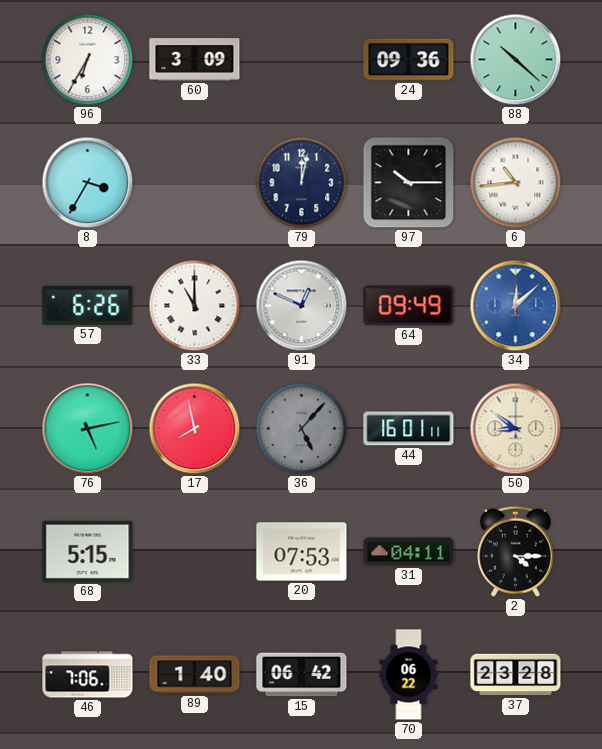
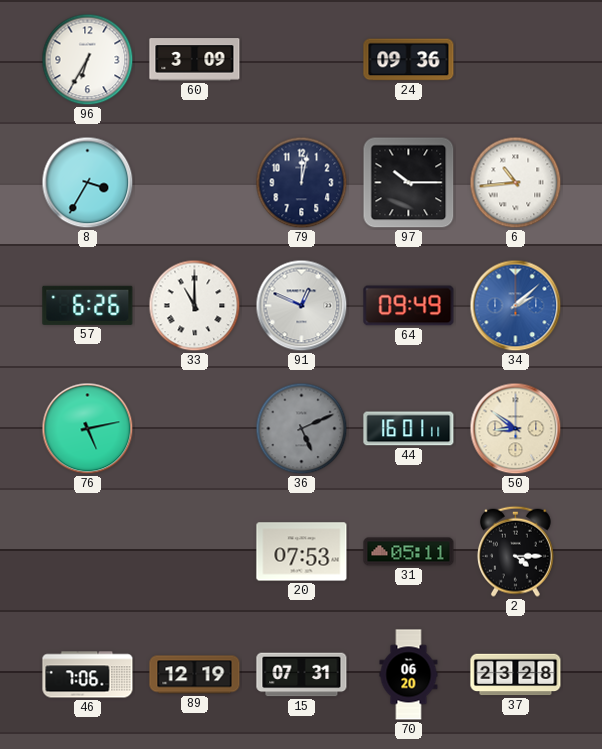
88: 10:22 -> none (516, 60)
34: 12:08 -> 2:08 (516, 306)
17: 7:58 -> none (195, 429)
36: 5:07 -> 5:11 (302, 429)
68: 5:15 -> none (88, 551)
31: 04:11 -> 05:11 (409, 552)
89: 1:40 -> 12:19 (195, 675)
15: 06:42 -> 07:31 (302, 675)
70: 06:22 -> 06:20 (409, 675)
